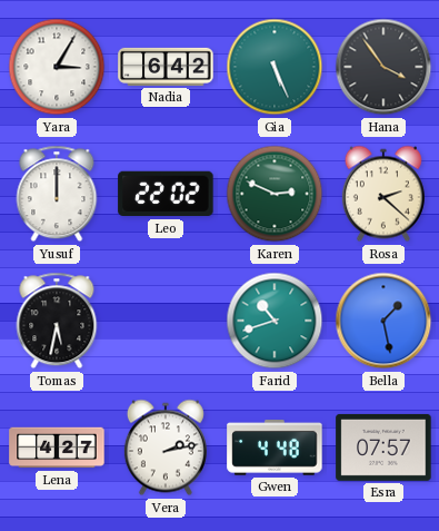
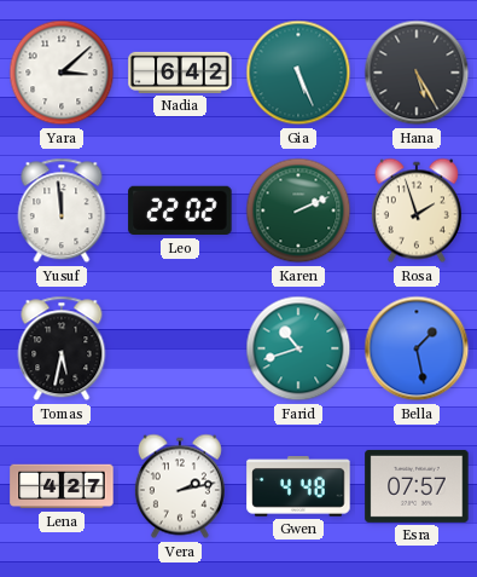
Yara: 3:05 -> 3:08 (62, 73)
Hana: 3:54 -> 5:25 (417, 73)
Yusuf: 12:00 -> 11:59 (62, 210)
Karen: 2:49 -> 2:11 (298, 210)
Rosa: 2:22 -> 1:57 (417, 210)
